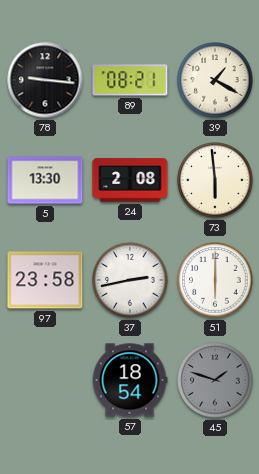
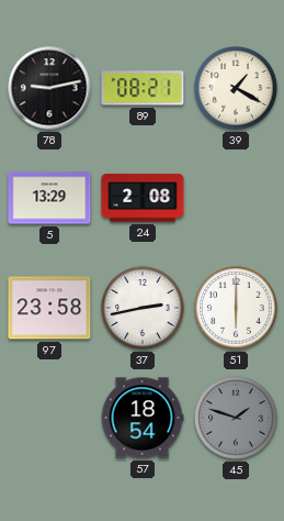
78: 9:16 -> 9:13 (49, 88)
5: 13:30 -> 13:29 (49, 198)
73: 5:59 -> none (215, 180)
